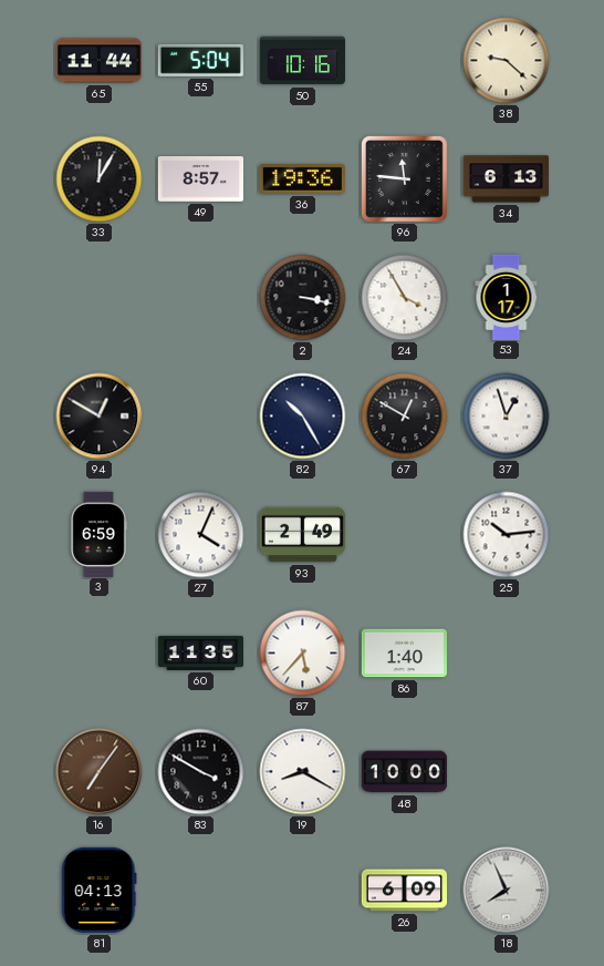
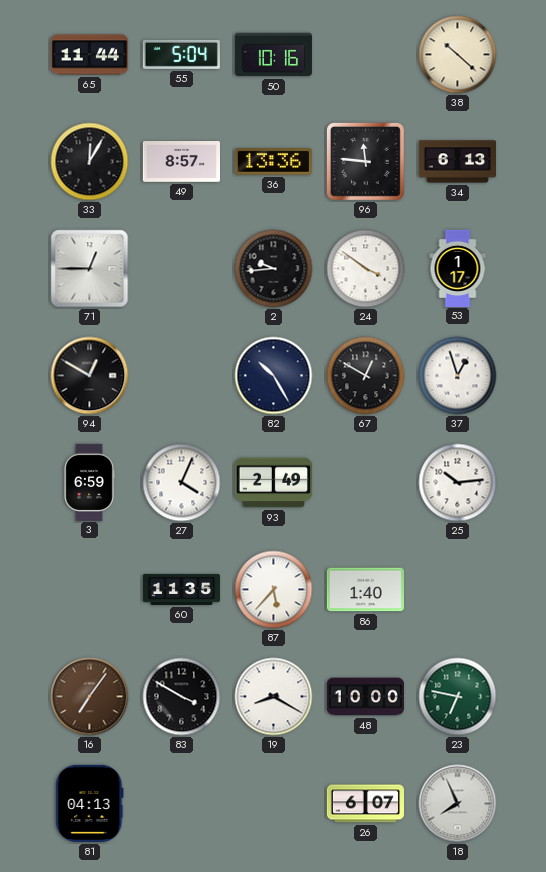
38: 9:22 -> 10:22 (458, 55)
36: 19:36 -> 13:36 (273, 161)
71: none -> 12:45 (90, 269)
2: 3:17 -> 9:44 (274, 269)
24: 3:55 -> 3:51 (366, 269)
23: none -> 6:47 (458, 697)
26: 6:09 -> 6:07 (365, 804)
